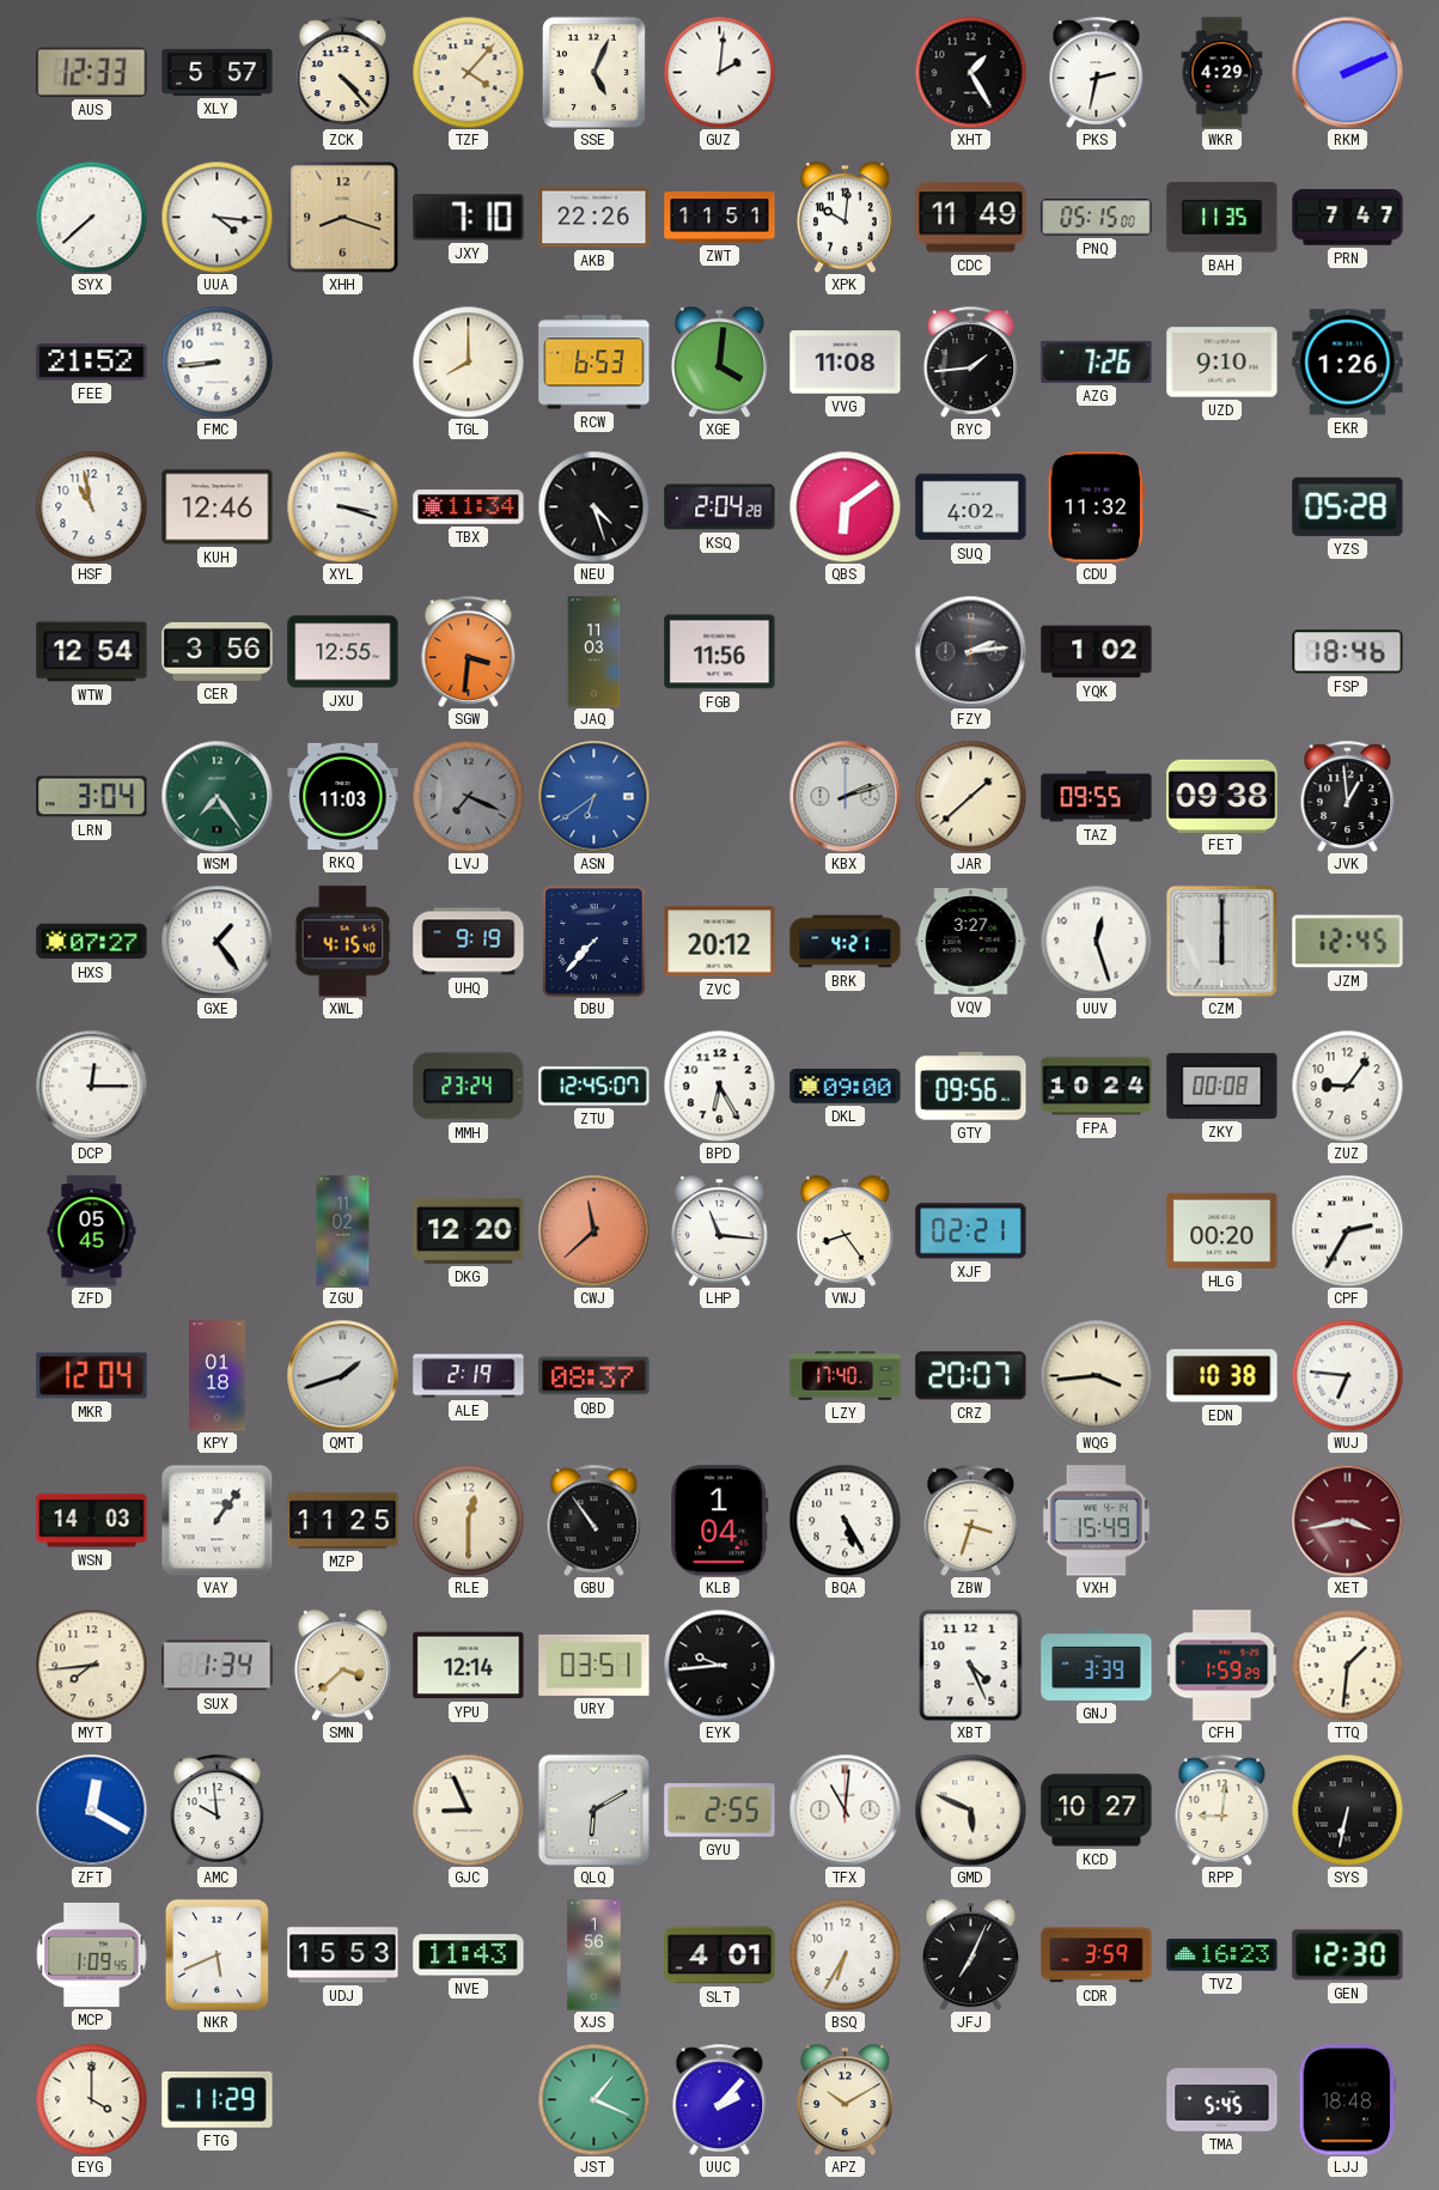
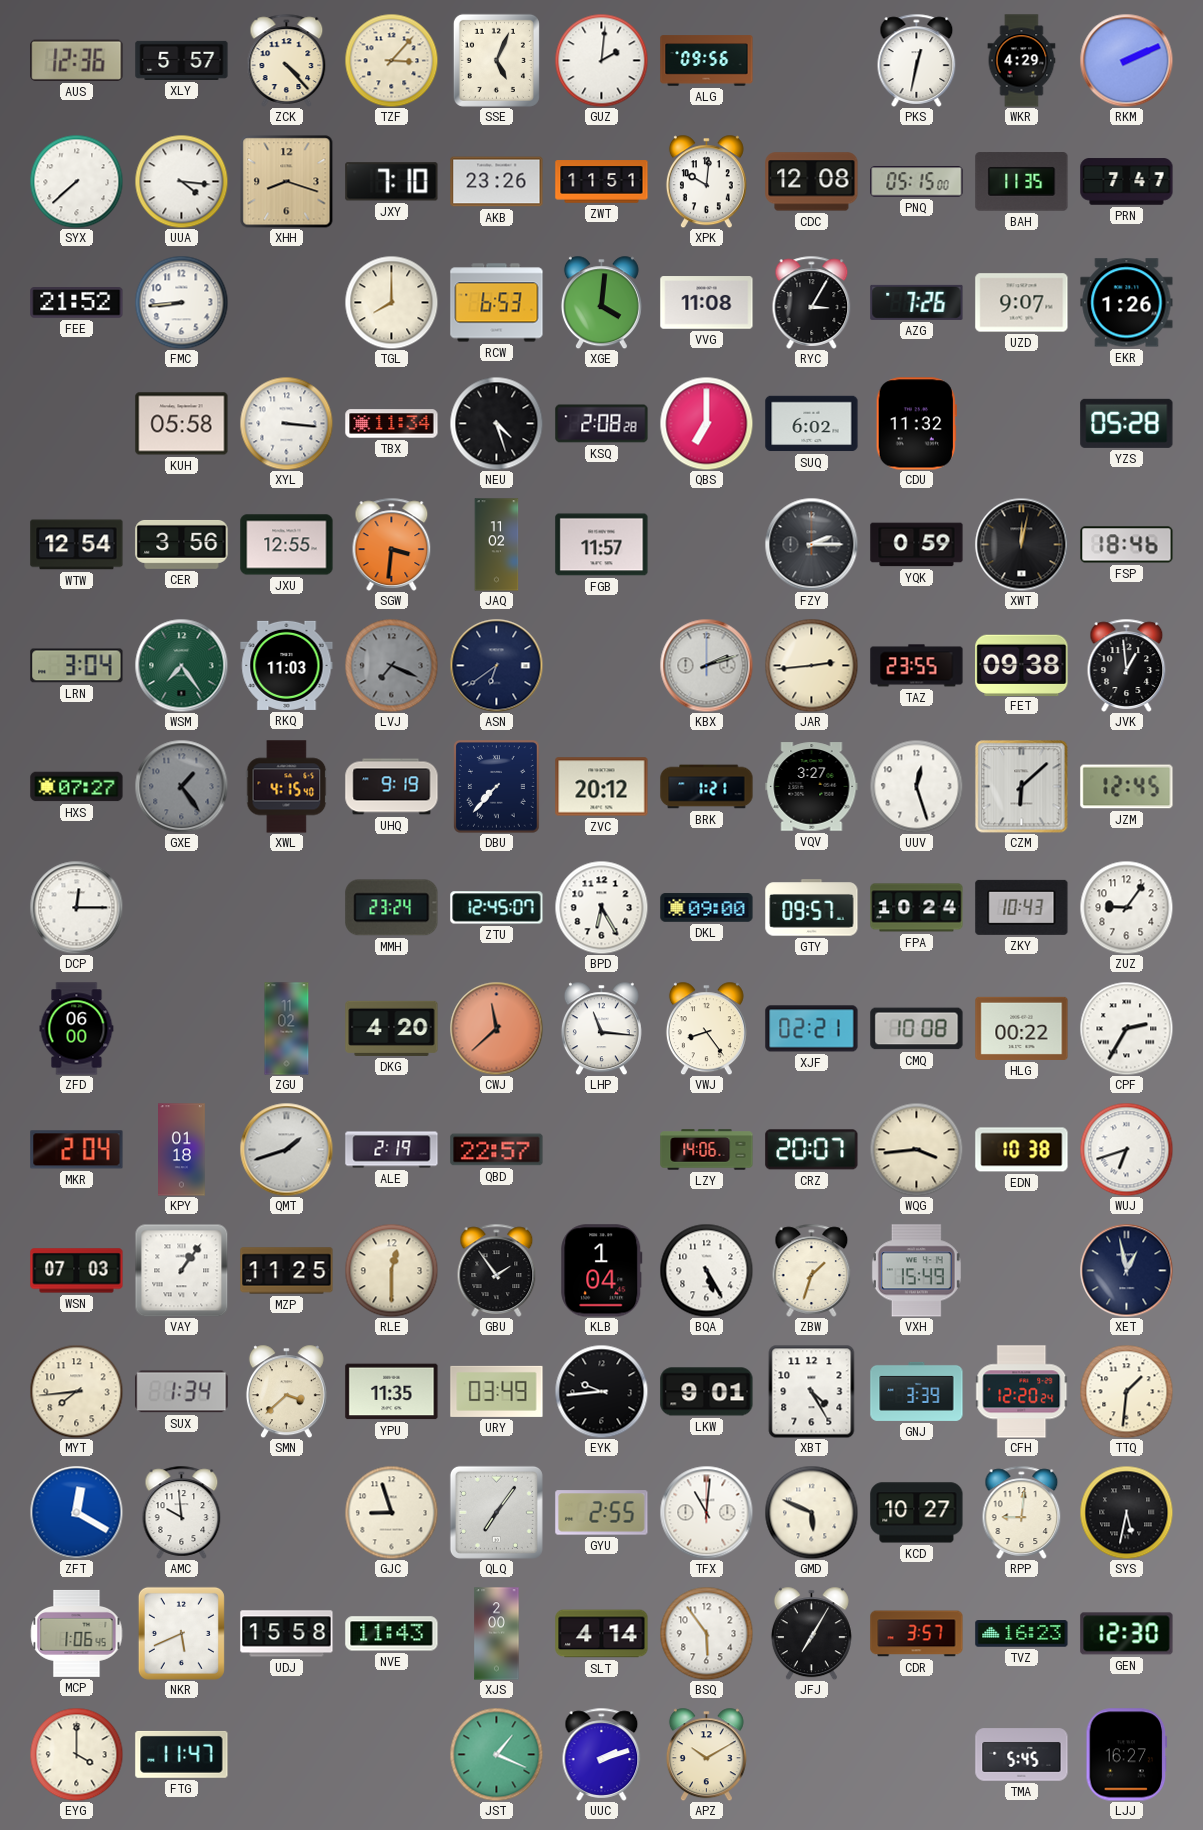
AUS: 12:33 -> 12:36 (77, 60)
TZF: 4:07 -> 3:07 (391, 60)
ALG: none -> 09:56 (707, 61)
XHT: 1:25 -> none (970, 72)
PKS: 2:32 -> 12:32 (917, 60)
AKB: 22:26 -> 23:26 (497, 182)
CDC: 11:49 -> 12:08 (812, 182)
RYC: 1:44 -> 3:05 (812, 302)
UZD: 9:10 -> 9:07 (1022, 303)
HSF: 10:58 -> none (91, 506)
KUH: 12:46 -> 05:58 (182, 424)
XYL: 3:18 -> 3:16 (286, 423)
KSQ: 2:04 -> 2:08 (602, 424)
QBS: 6:09 -> 7:00 (706, 423)
SUQ: 4:02 -> 6:02 (812, 424)
JAQ: 11:03 -> 11:02 (497, 545)
FGB: 11:56 -> 11:57 (602, 545)
FZY: 2:14 -> 2:15 (811, 544)
YQK: 1:02 -> 0:59 (917, 545)
XWT: none -> 12:02 (1021, 544)
ASN dial: blue -> navy (496, 665)
JAR: 1:38 -> 2:44 (811, 665)
TAZ: 09:55 -> 23:55 (917, 666)
GXE dial: white -> grey (181, 786)
BRK: 4:21 -> 1:21 (707, 787)
CZM: 6:00 -> 6:08 (1021, 786)
GTY: 09:56 -> 09:57 (812, 908)
ZKY: 00:08 -> 10:43 (1022, 907)
ZFD: 05:45 -> 06:00 (77, 1029)
DKG: 12:20 -> 4:20 (392, 1028)
CMQ: none -> 10:08 (917, 1029)
HLG: 00:20 -> 00:22 (1022, 1028)
MKR: 12:04 -> 2:04 (77, 1150)
QBD: 08:37 -> 22:57 (497, 1150)
LZY: 17:40 -> 14:06 (707, 1150)
WUJ: 6:46 -> 6:42 (1126, 1149)
WSN: 14:03 -> 07:03 (77, 1271)
GBU: 10:54 -> 1:54 (497, 1270)
ZBW: 3:33 -> 1:33 (812, 1270)
XET: 3:43 -> 12:58 (1126, 1270)
XET dial: burgundy -> navy (1126, 1270)
YPU: 12:14 -> 11:35 (392, 1392)
URY: 03:51 -> 03:49 (497, 1391)
LKW: none -> 9:01 (707, 1392)
XBT: 4:26 -> 4:25 (812, 1391)
CFH: 1:59 -> 12:20 (1022, 1392)
GJC: 8:56 -> 8:57 (391, 1512)
QLQ: 6:10 -> 7:06 (496, 1512)
SYS: 6:32 -> 5:32 (1126, 1512)
MCP: 1:09 -> 1:06 (77, 1633)
UDJ: 15:53 -> 15:58 (287, 1634)
XJS: 1:56 -> 2:00 (497, 1634)
SLT: 4:01 -> 4:14 (602, 1634)
BSQ: 6:35 -> 5:54 (706, 1633)
JFJ: 7:04 -> 7:05 (811, 1633)
CDR: 3:59 -> 3:57 (917, 1634)
FTG: 11:29 -> 11:47 (182, 1754)
UUC: 2:07 -> 2:12 (602, 1754)
LJJ: 18:48 -> 16:27 (1127, 1755)
